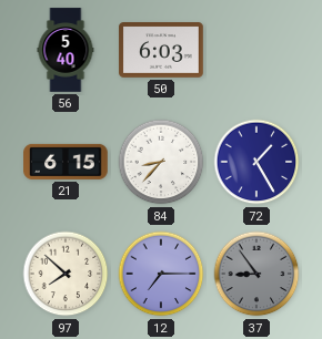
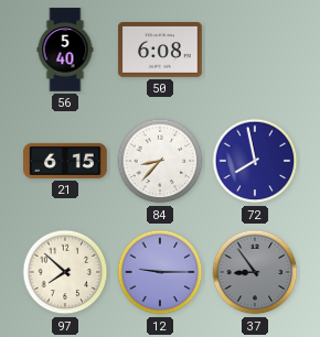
50: 6:03 -> 6:08 (160, 51)
72: 1:25 -> 7:58 (255, 161)
12: 7:15 -> 9:15 (160, 272)
